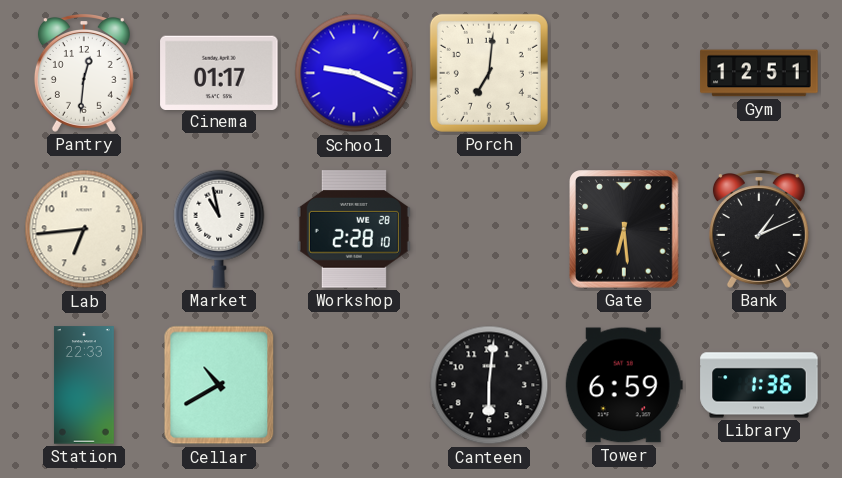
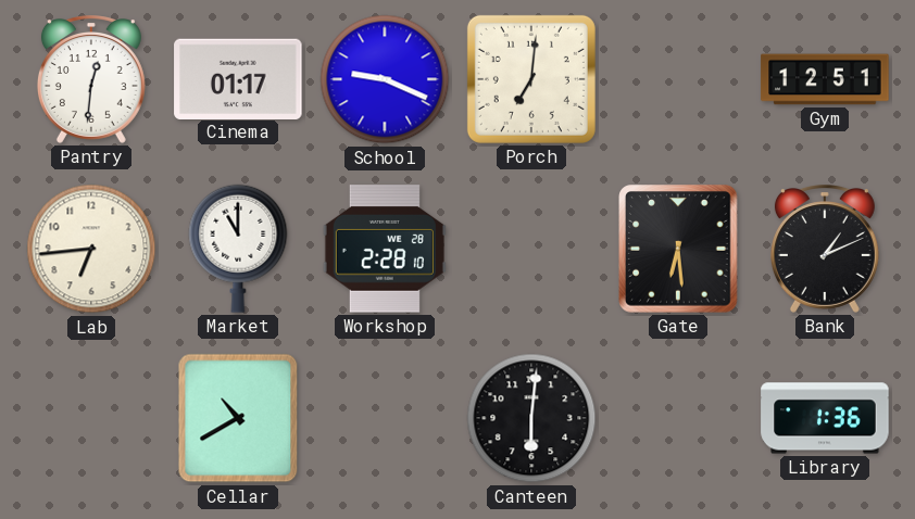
Market: 10:58 -> 11:00 (238, 249)
Station: 22:33 -> none (84, 385)
Tower: 6:59 -> none (624, 385)
